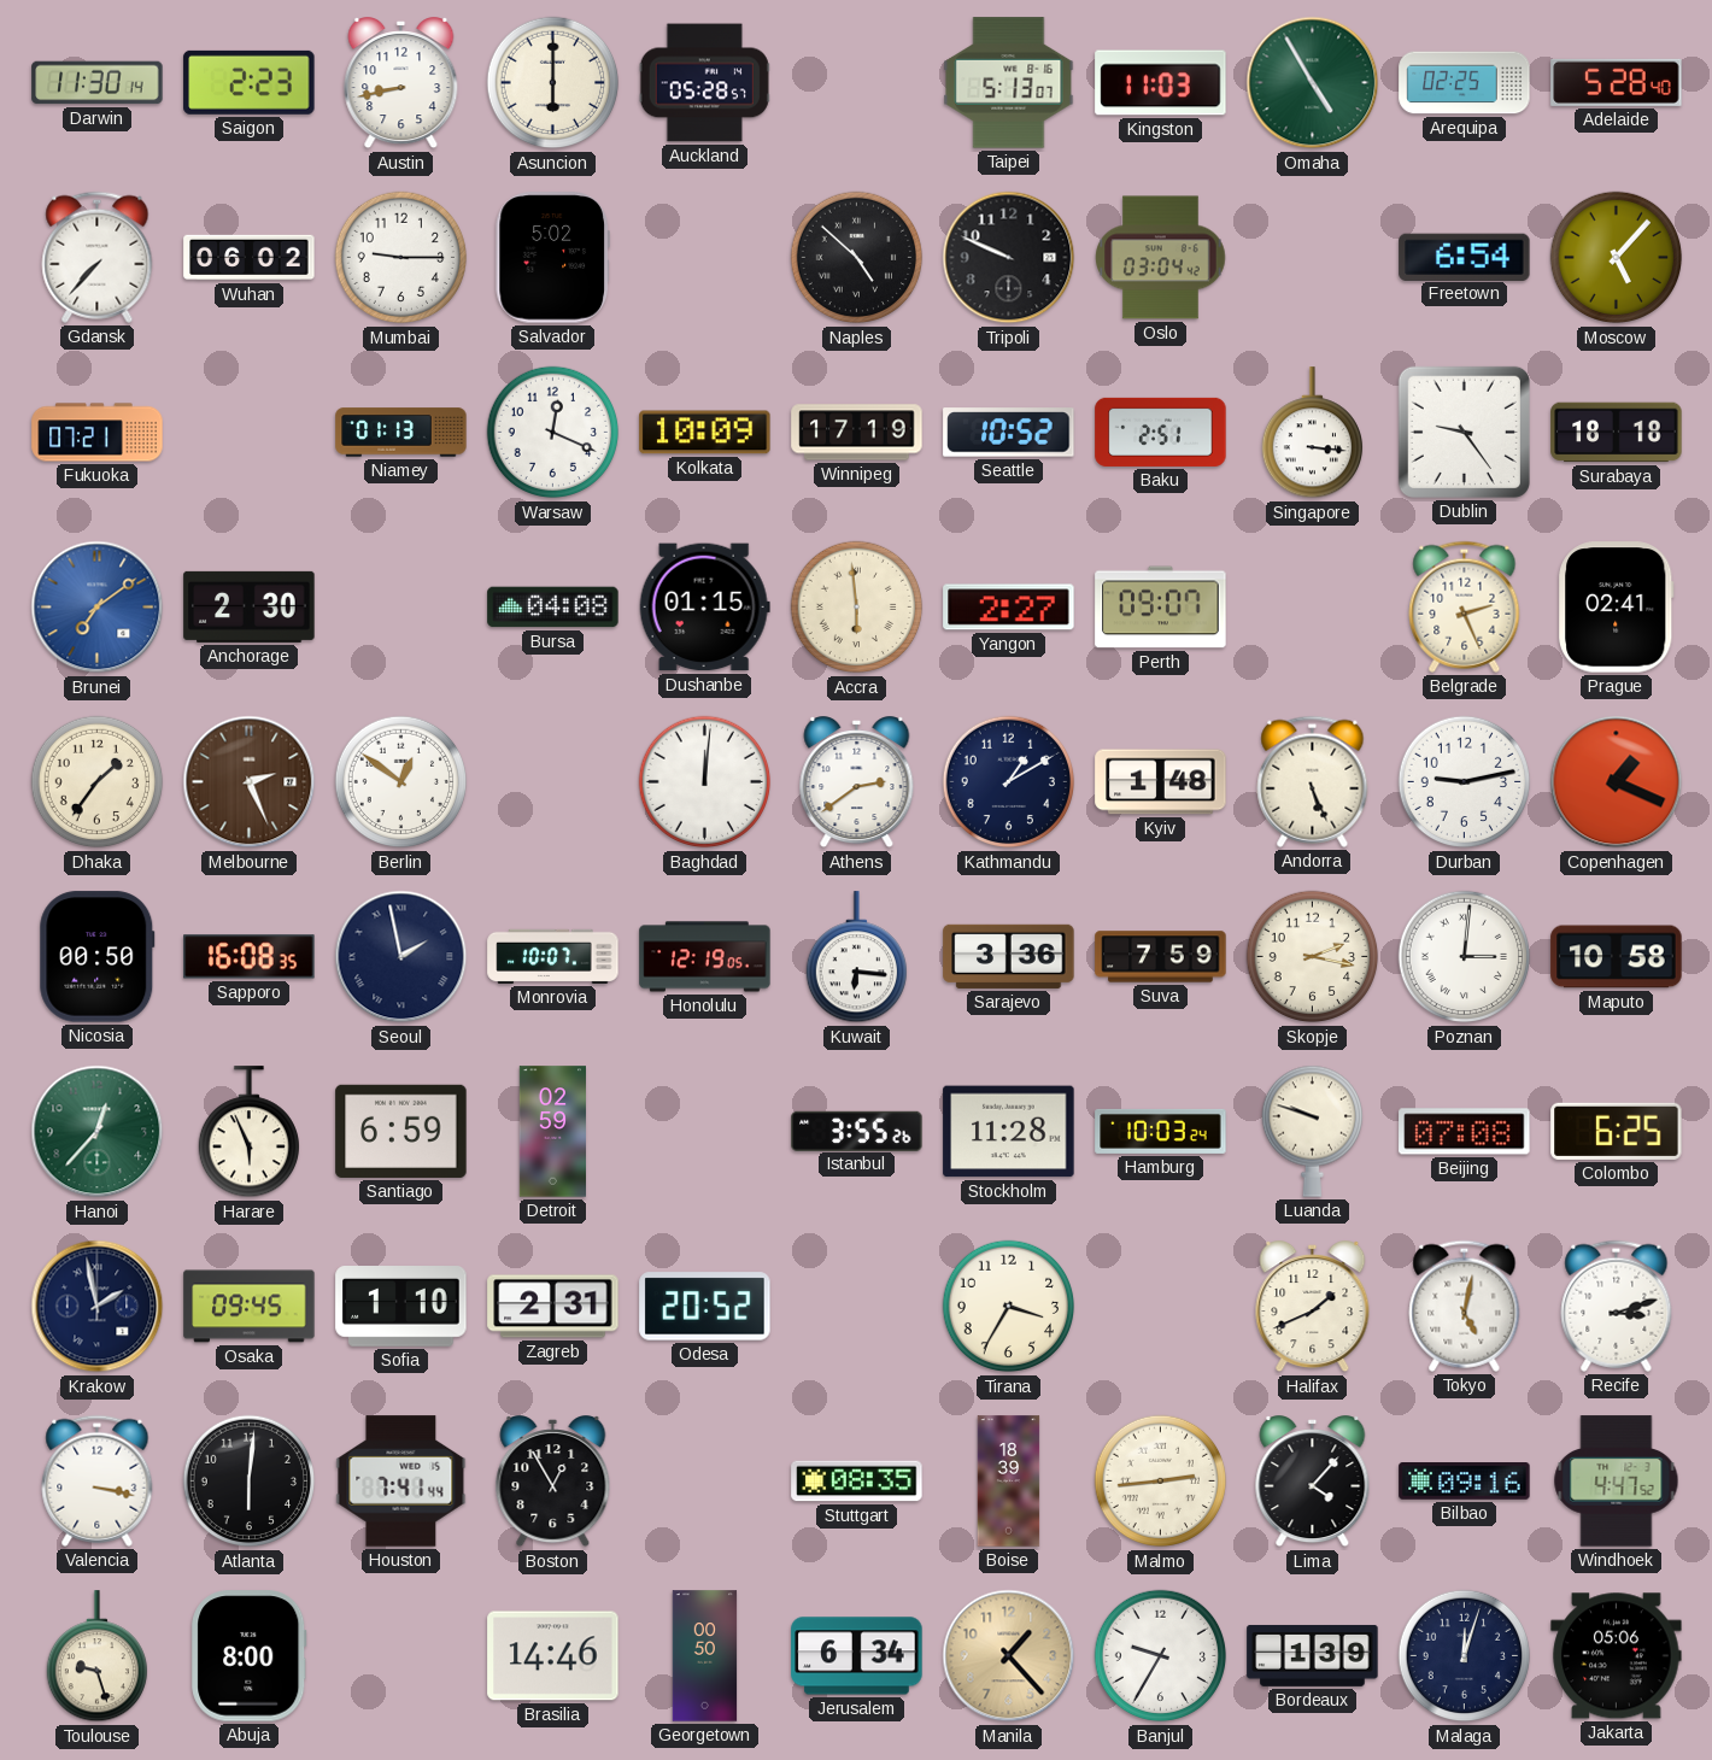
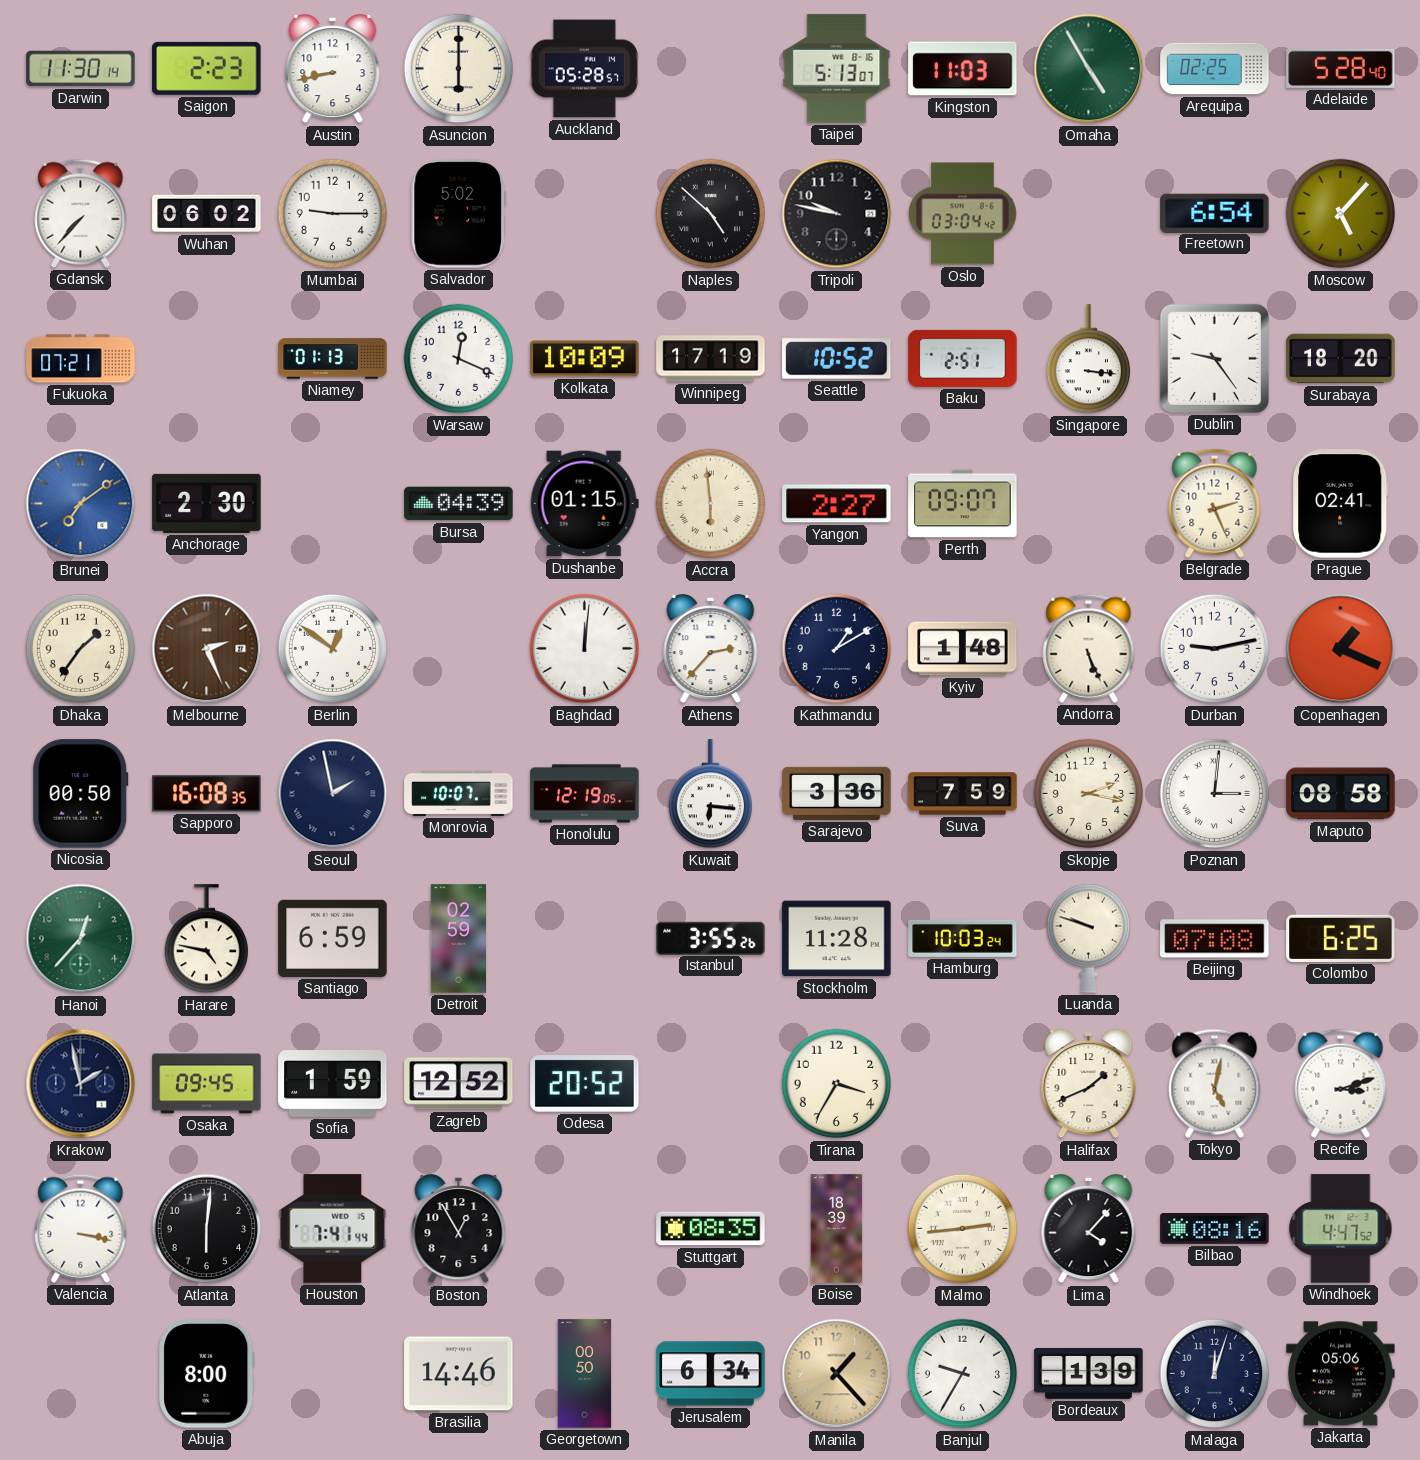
Tripoli: 9:49 -> 9:47 (837, 214)
Surabaya: 18:18 -> 18:20 (1341, 359)
Bursa: 04:08 -> 04:39 (459, 504)
Athens: 2:39 -> 2:37 (711, 649)
Maputo: 10:58 -> 08:58 (1341, 794)
Harare: 5:56 -> 4:47 (206, 939)
Sofia: 1:10 -> 1:59 (333, 1084)
Zagreb: 2:31 -> 12:52 (459, 1084)
Bilbao: 09:16 -> 08:16 (1215, 1229)
Toulouse: 9:27 -> none (96, 1656)
